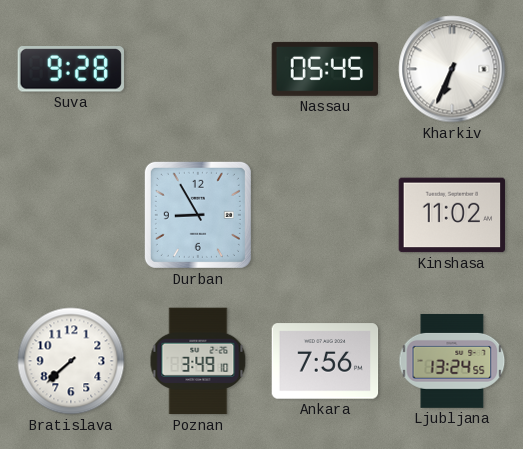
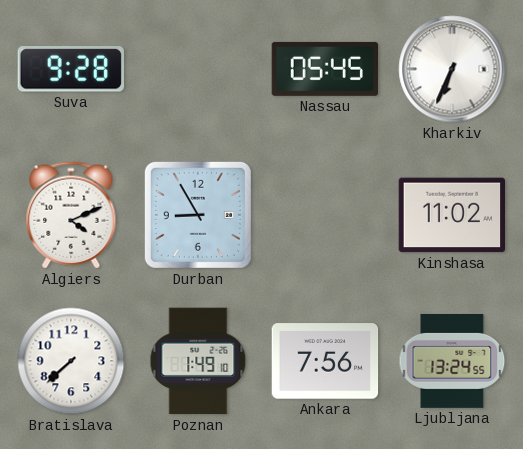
Algiers: none -> 4:11 (71, 215)
Poznan: 3:49 -> 1:49 (198, 361)
